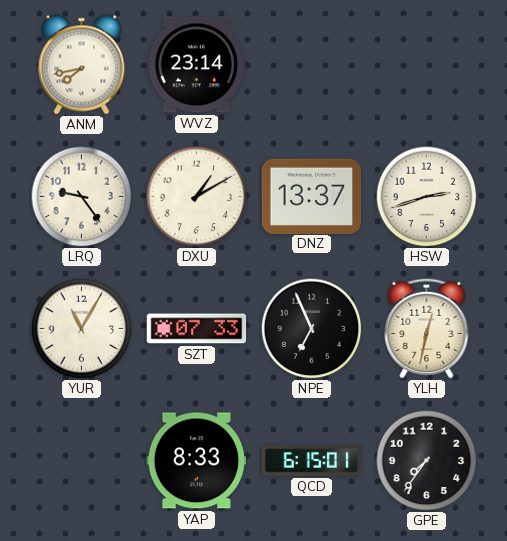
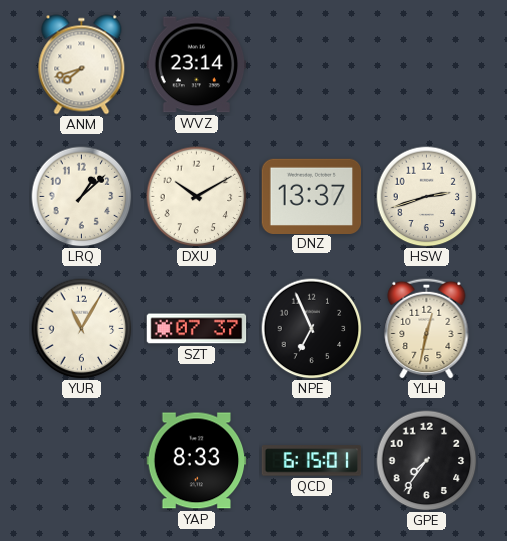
ANM: 7:43 -> 7:42 (82, 65)
LRQ: 9:24 -> 1:08 (82, 197)
DXU: 1:10 -> 10:10 (197, 197)
SZT: 07:33 -> 07:37 (197, 329)
